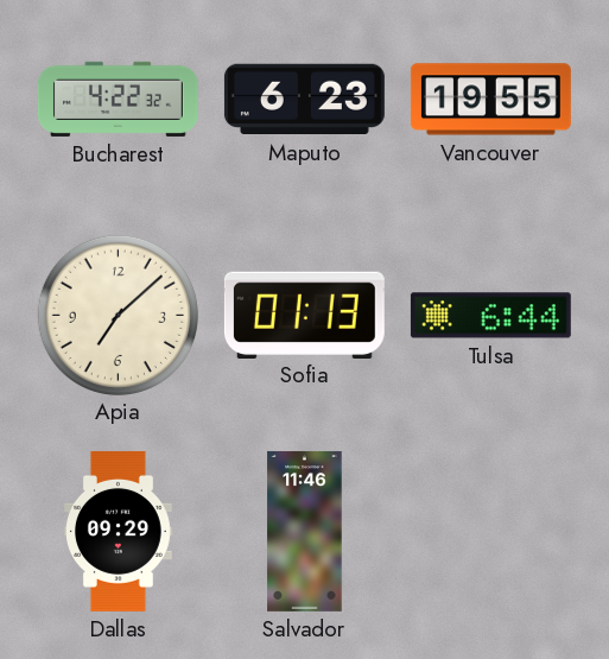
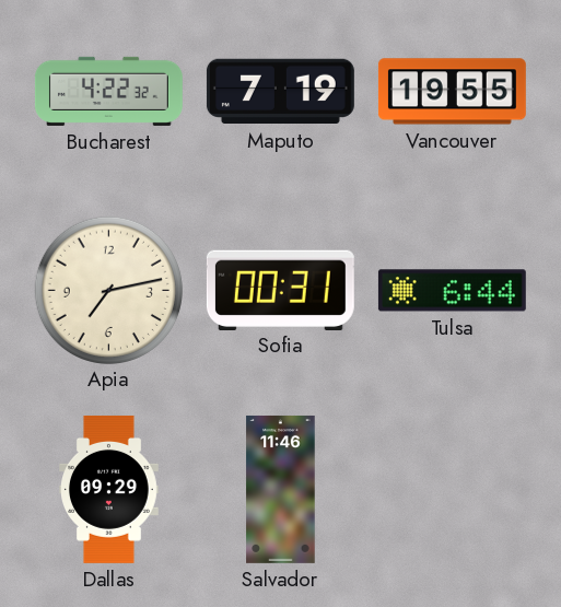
Maputo: 6:23 -> 7:19 (280, 92)
Apia: 7:08 -> 7:13 (108, 290)
Sofia: 01:13 -> 00:31 (280, 290)
